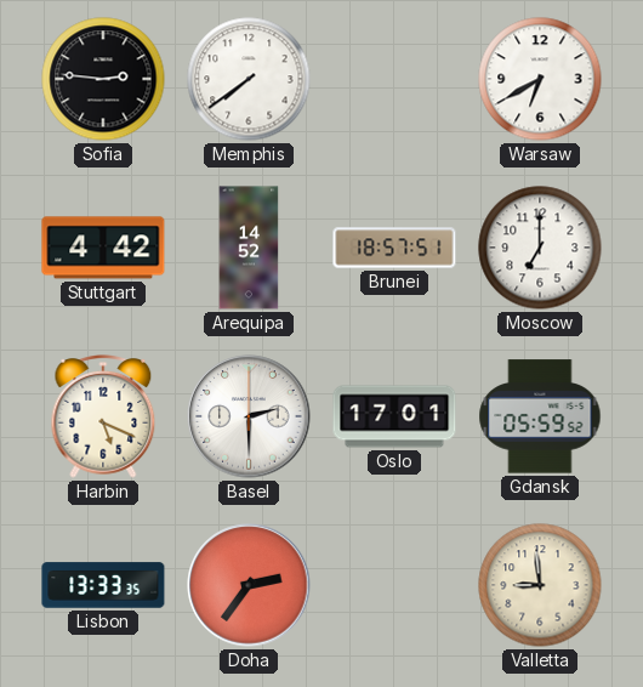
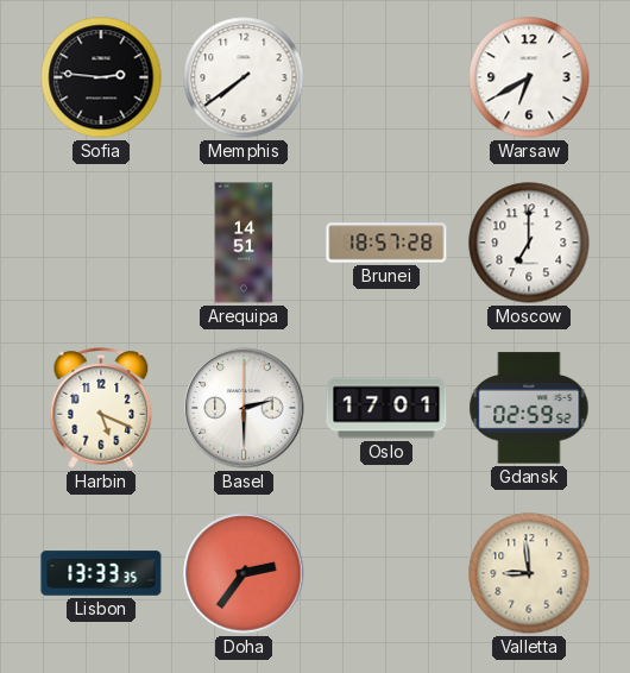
Stuttgart: 4:42 -> none (103, 248)
Arequipa: 14:52 -> 14:51 (244, 243)
Brunei: 18:57:51 -> 18:57:28 (386, 243)
Gdansk: 05:59 -> 02:59 (529, 408)
